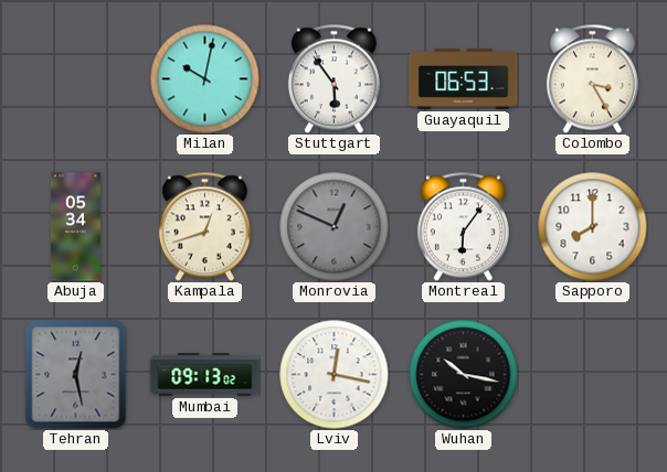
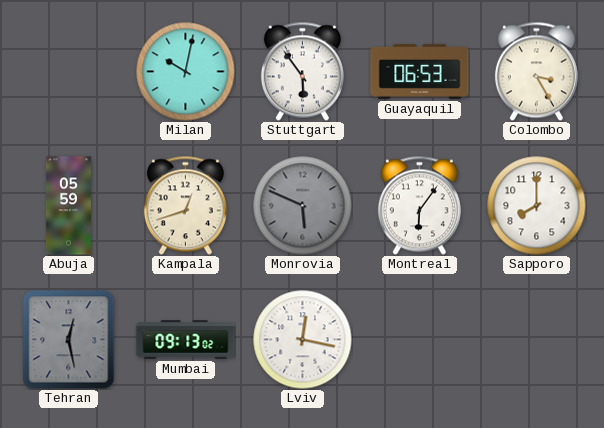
Abuja: 05:34 -> 05:59 (68, 206)
Monrovia: 12:49 -> 5:49 (303, 206)
Wuhan: 10:17 -> none (464, 375)
